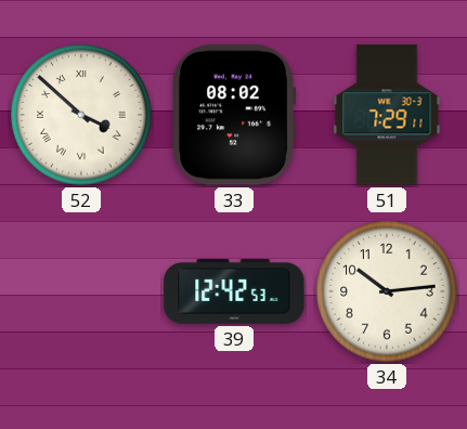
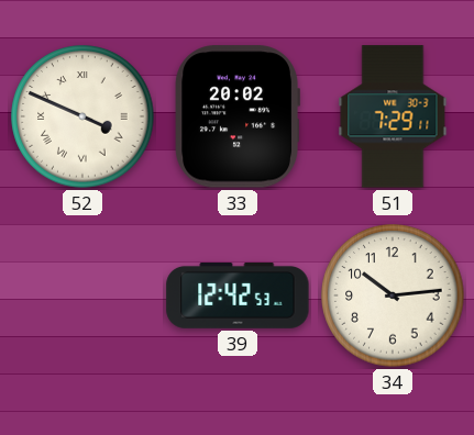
52: 3:52 -> 3:49 (82, 116)
33: 08:02 -> 20:02 (236, 116)
